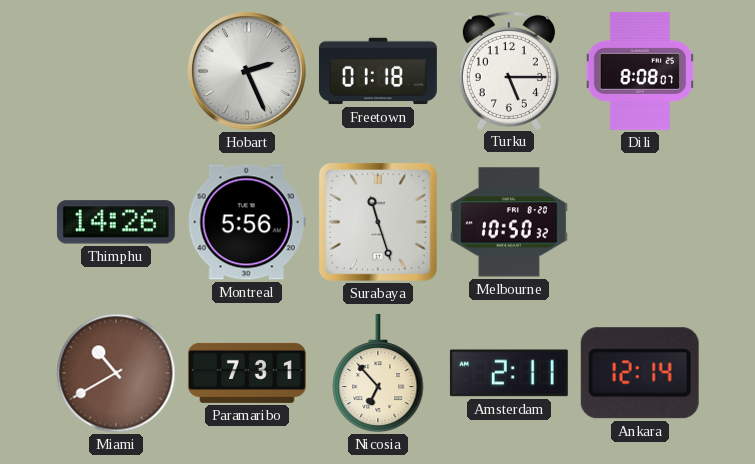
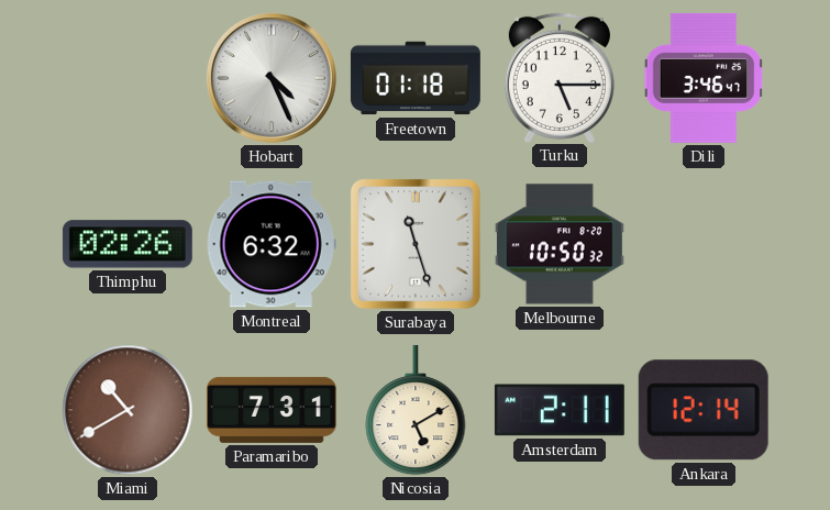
Hobart: 2:26 -> 4:26 (272, 78)
Dili: 8:08 -> 3:46 (704, 78)
Thimphu: 14:26 -> 02:26 (128, 244)
Montreal: 5:56 -> 6:32 (272, 244)
Nicosia: 6:53 -> 5:10 (416, 410)
